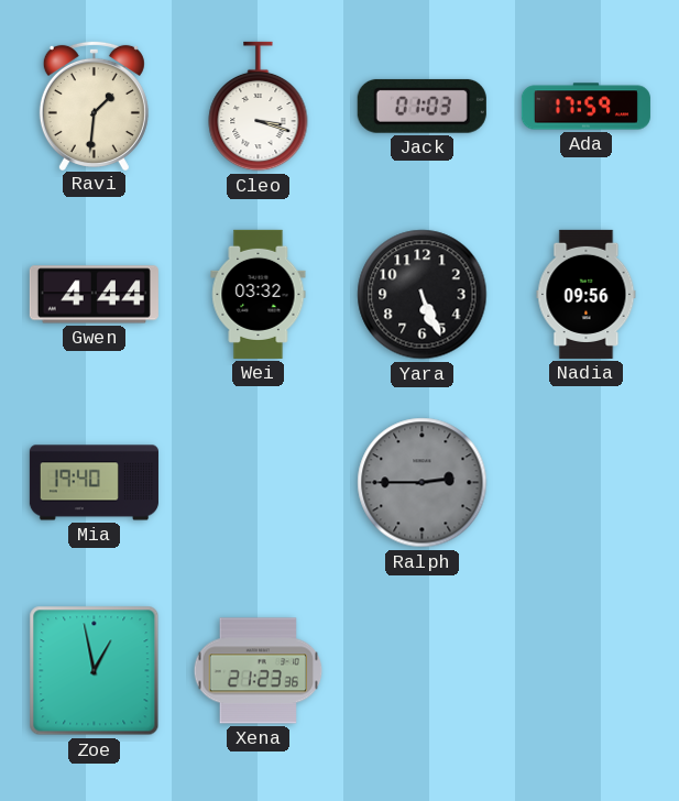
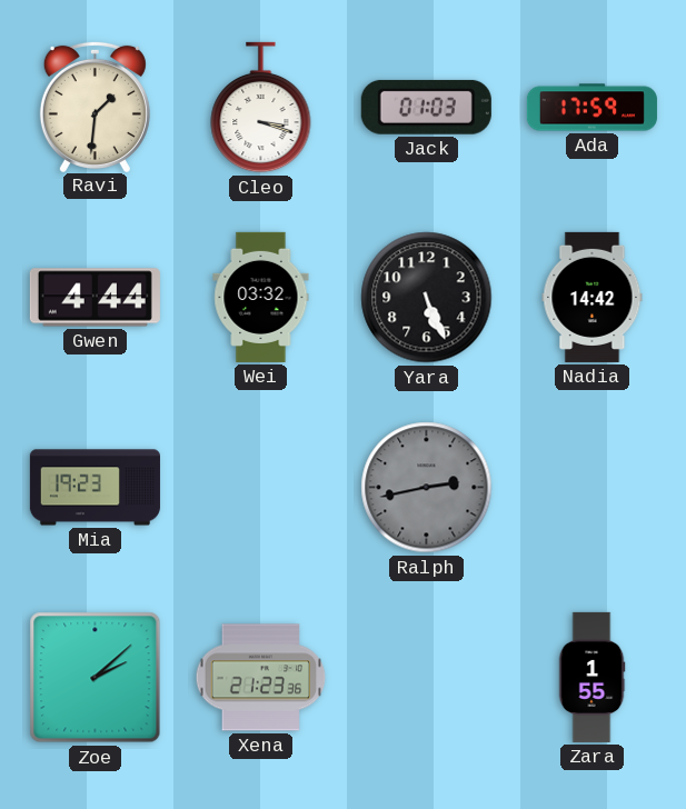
Nadia: 09:56 -> 14:42 (593, 297)
Mia: 19:40 -> 19:23 (95, 488)
Ralph: 2:45 -> 2:43 (427, 488)
Zoe: 12:58 -> 2:08 (96, 678)
Zara: none -> 1:55 (591, 677)
